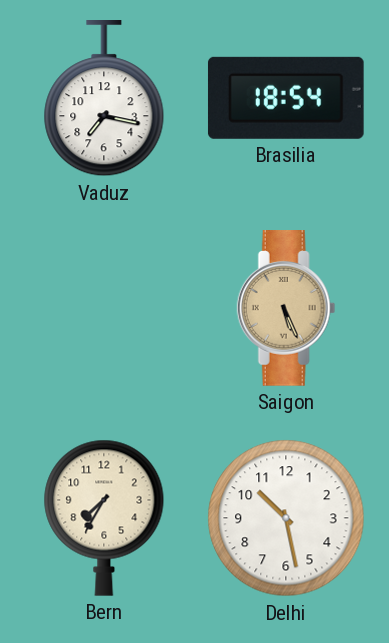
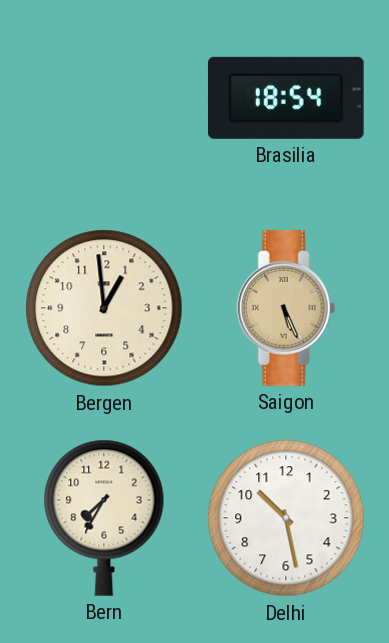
Vaduz: 7:17 -> none (104, 99)
Bergen: none -> 12:59 (104, 308)
